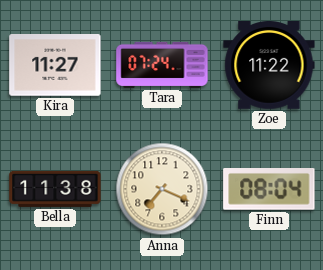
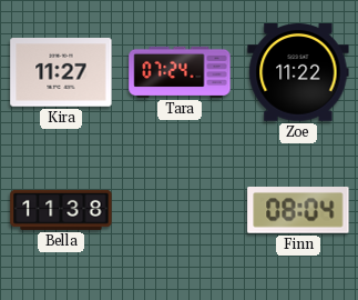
Anna: 7:19 -> none (162, 189)
